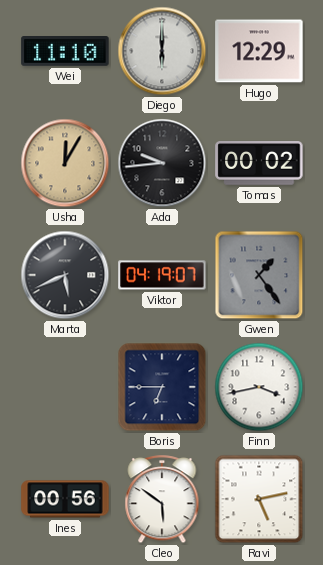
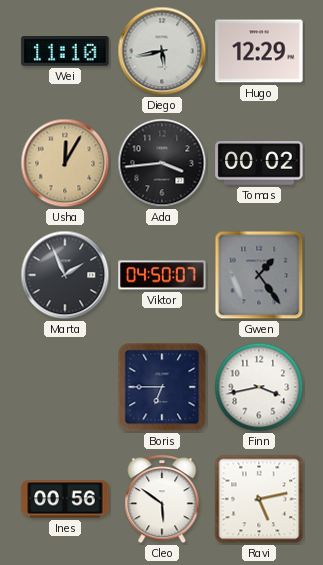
Diego: 6:00 -> 5:43 (162, 51)
Ada: 9:44 -> 3:44 (162, 163)
Marta: 5:41 -> 1:56 (65, 275)
Viktor: 04:19 -> 04:50 (162, 275)
